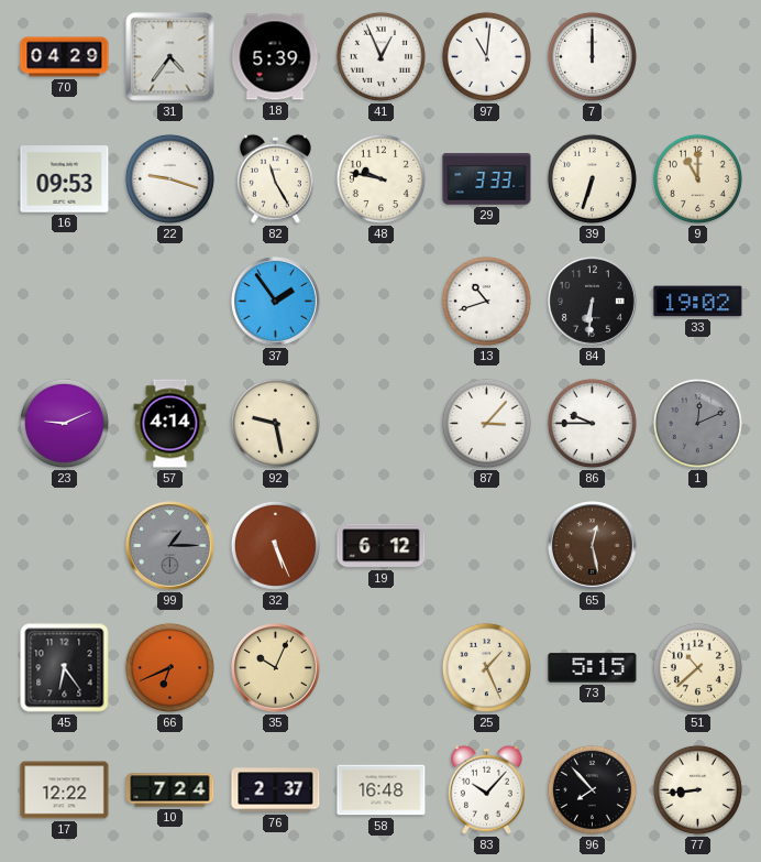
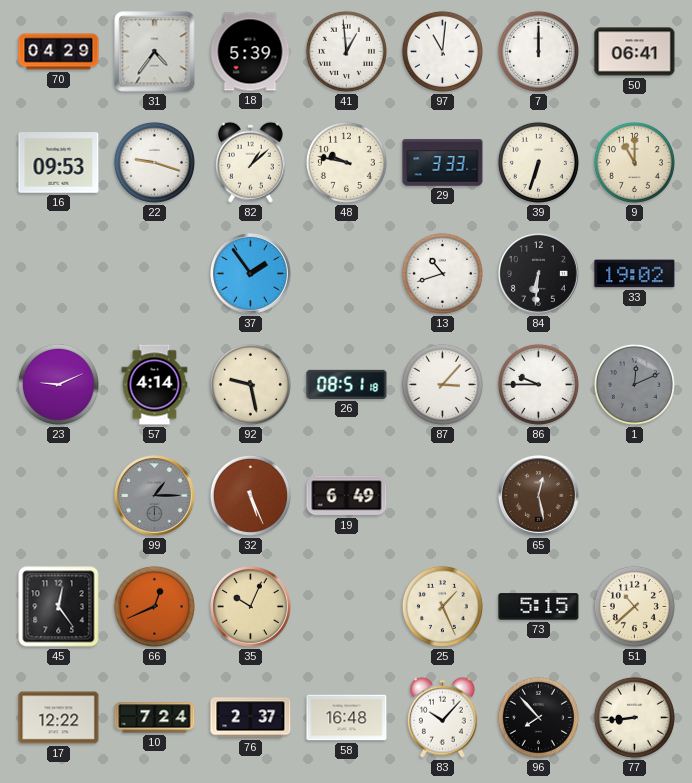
41: 12:56 -> 12:59 (346, 51)
50: none -> 06:41 (635, 52)
82: 11:25 -> 1:08 (250, 162)
26: none -> 08:51 (347, 384)
19: 6:12 -> 6:49 (347, 496)
45: 6:24 -> 12:24 (59, 607)
66: 6:41 -> 12:41 (154, 606)
